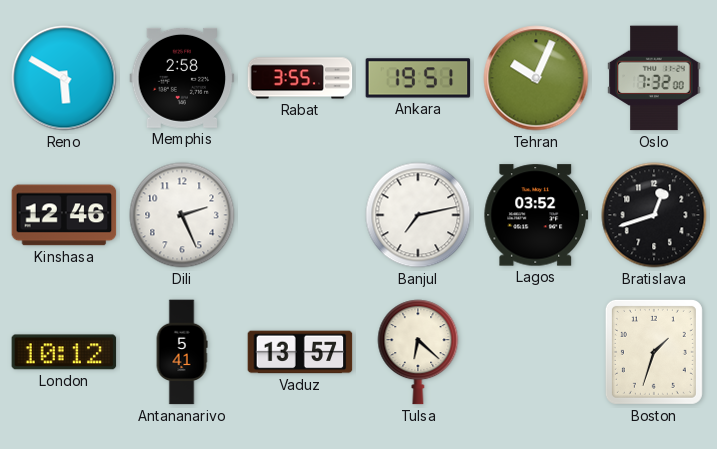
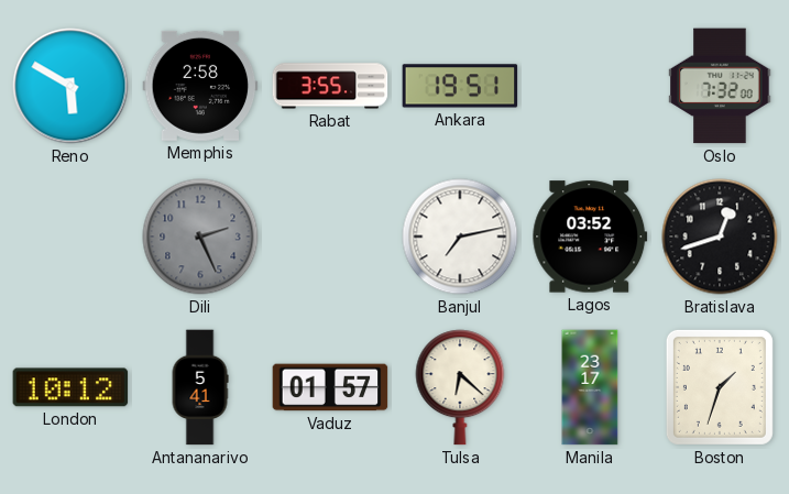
Tehran: 10:04 -> none (536, 78)
Kinshasa: 12:46 -> none (64, 215)
Dili dial: white -> grey (200, 237)
Vaduz: 13:57 -> 01:57 (330, 387)
Manila: none -> 23:17 (590, 387)
